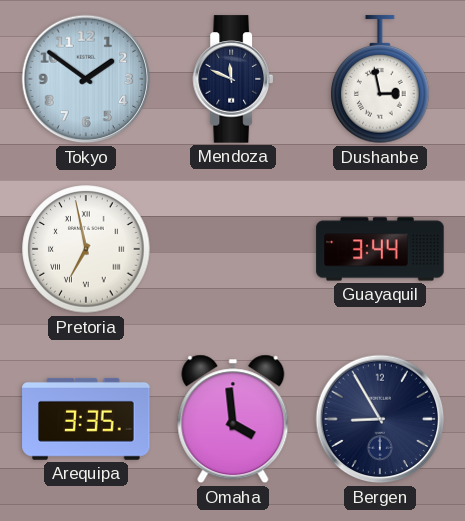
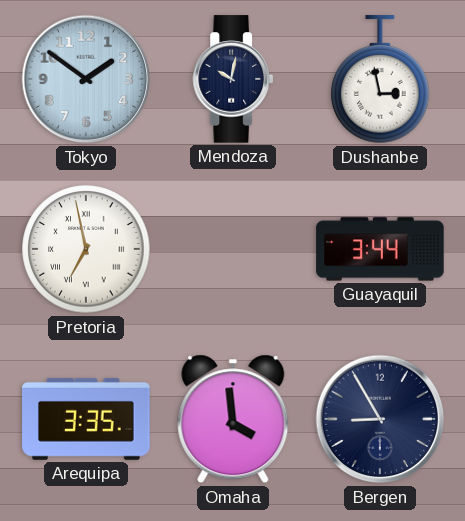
Mendoza: 11:49 -> 10:02 (232, 79)
